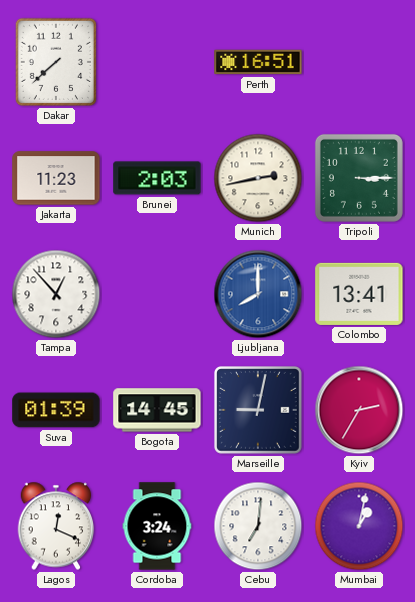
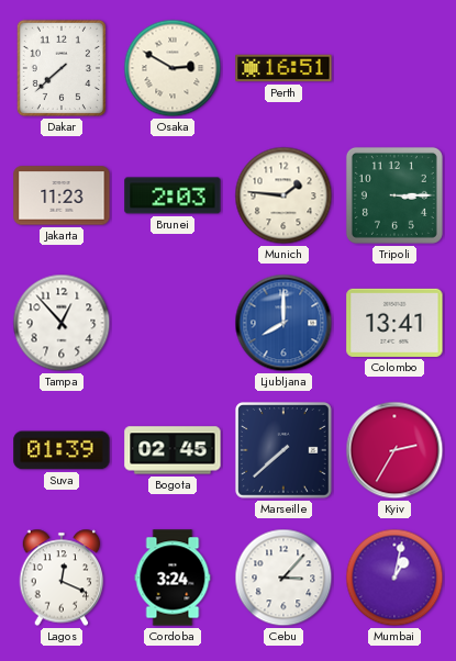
Osaka: none -> 2:50 (173, 68)
Munich: 2:43 -> 1:46 (283, 195)
Bogota: 14:45 -> 02:45 (173, 450)
Marseille: 9:02 -> 7:38 (285, 451)
Cebu: 7:01 -> 3:07 (283, 578)
